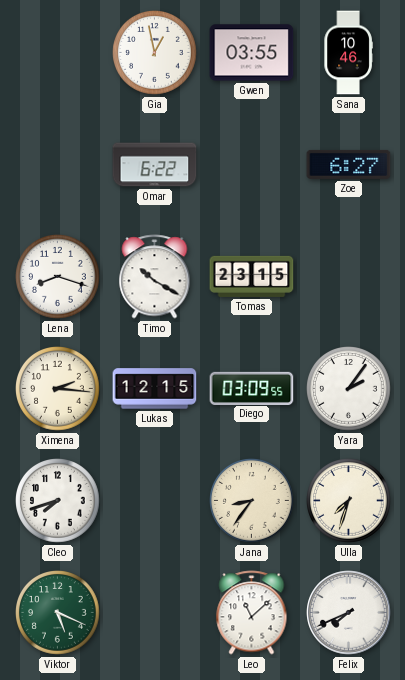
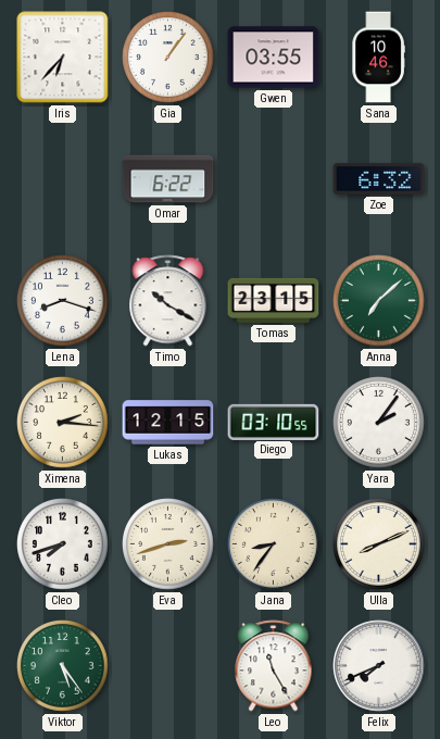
Iris: none -> 6:37 (63, 58)
Gia: 12:58 -> 1:06 (168, 58)
Zoe: 6:27 -> 6:32 (379, 178)
Anna: none -> 7:08 (379, 301)
Diego: 03:09 -> 03:10 (274, 422)
Eva: none -> 2:42 (168, 544)
Ulla: 7:33 -> 8:11 (379, 544)
Viktor: 5:19 -> 5:24 (63, 666)
Leo: 11:08 -> 11:25 (274, 666)
